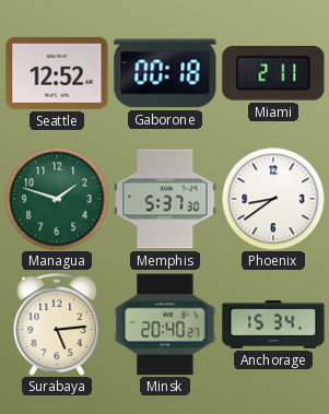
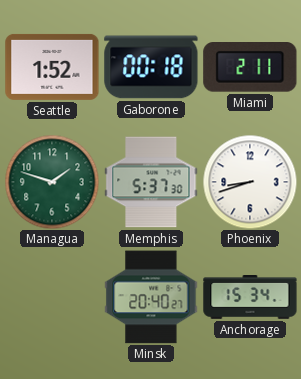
Seattle: 12:52 -> 1:52 (52, 67)
Phoenix: 8:39 -> 8:42 (250, 182)
Surabaya: 5:14 -> none (57, 324)
